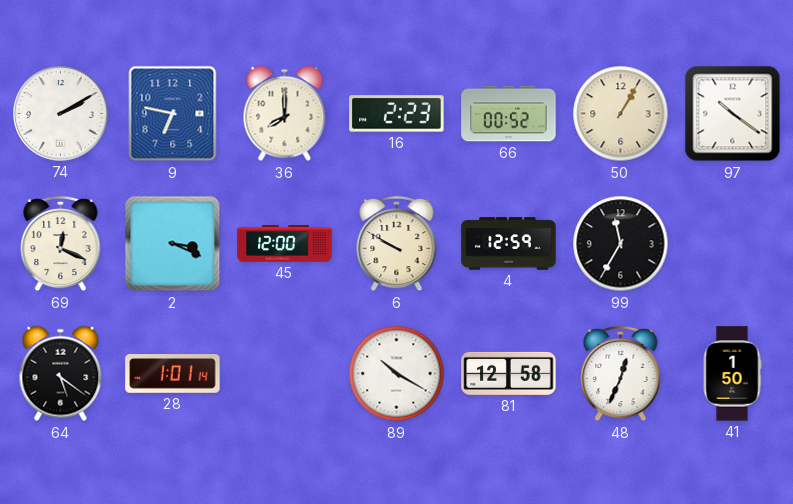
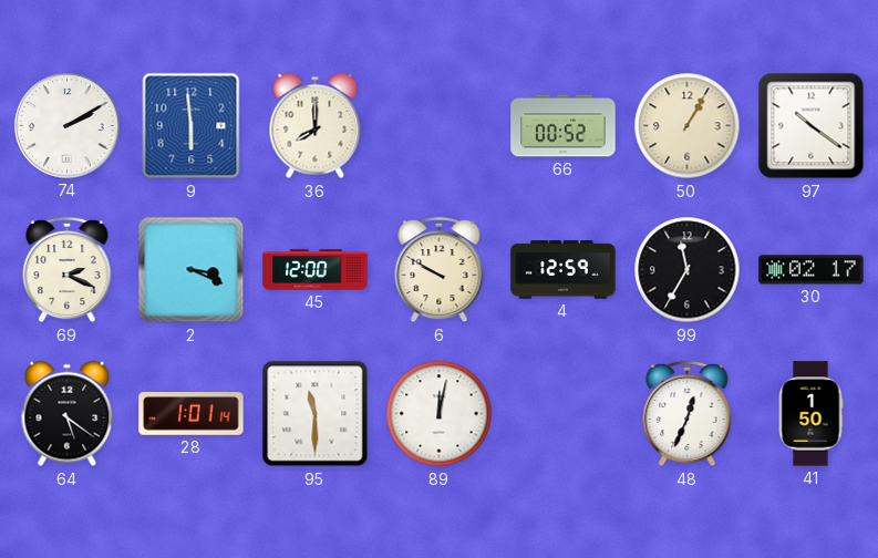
9: 6:47 -> 5:59 (192, 126)
16: 2:23 -> none (397, 114)
69: 12:19 -> 2:19 (68, 270)
30: none -> 02:17 (812, 270)
95: none -> 11:30 (316, 414)
89: 10:20 -> 12:02 (440, 414)
81: 12:58 -> none (509, 373)
